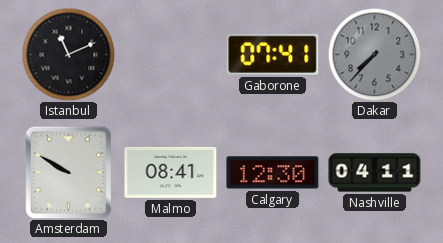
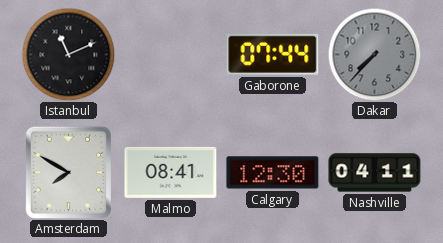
Gaborone: 07:41 -> 07:44 (273, 54)
Amsterdam: 9:50 -> 7:50 (68, 172)
